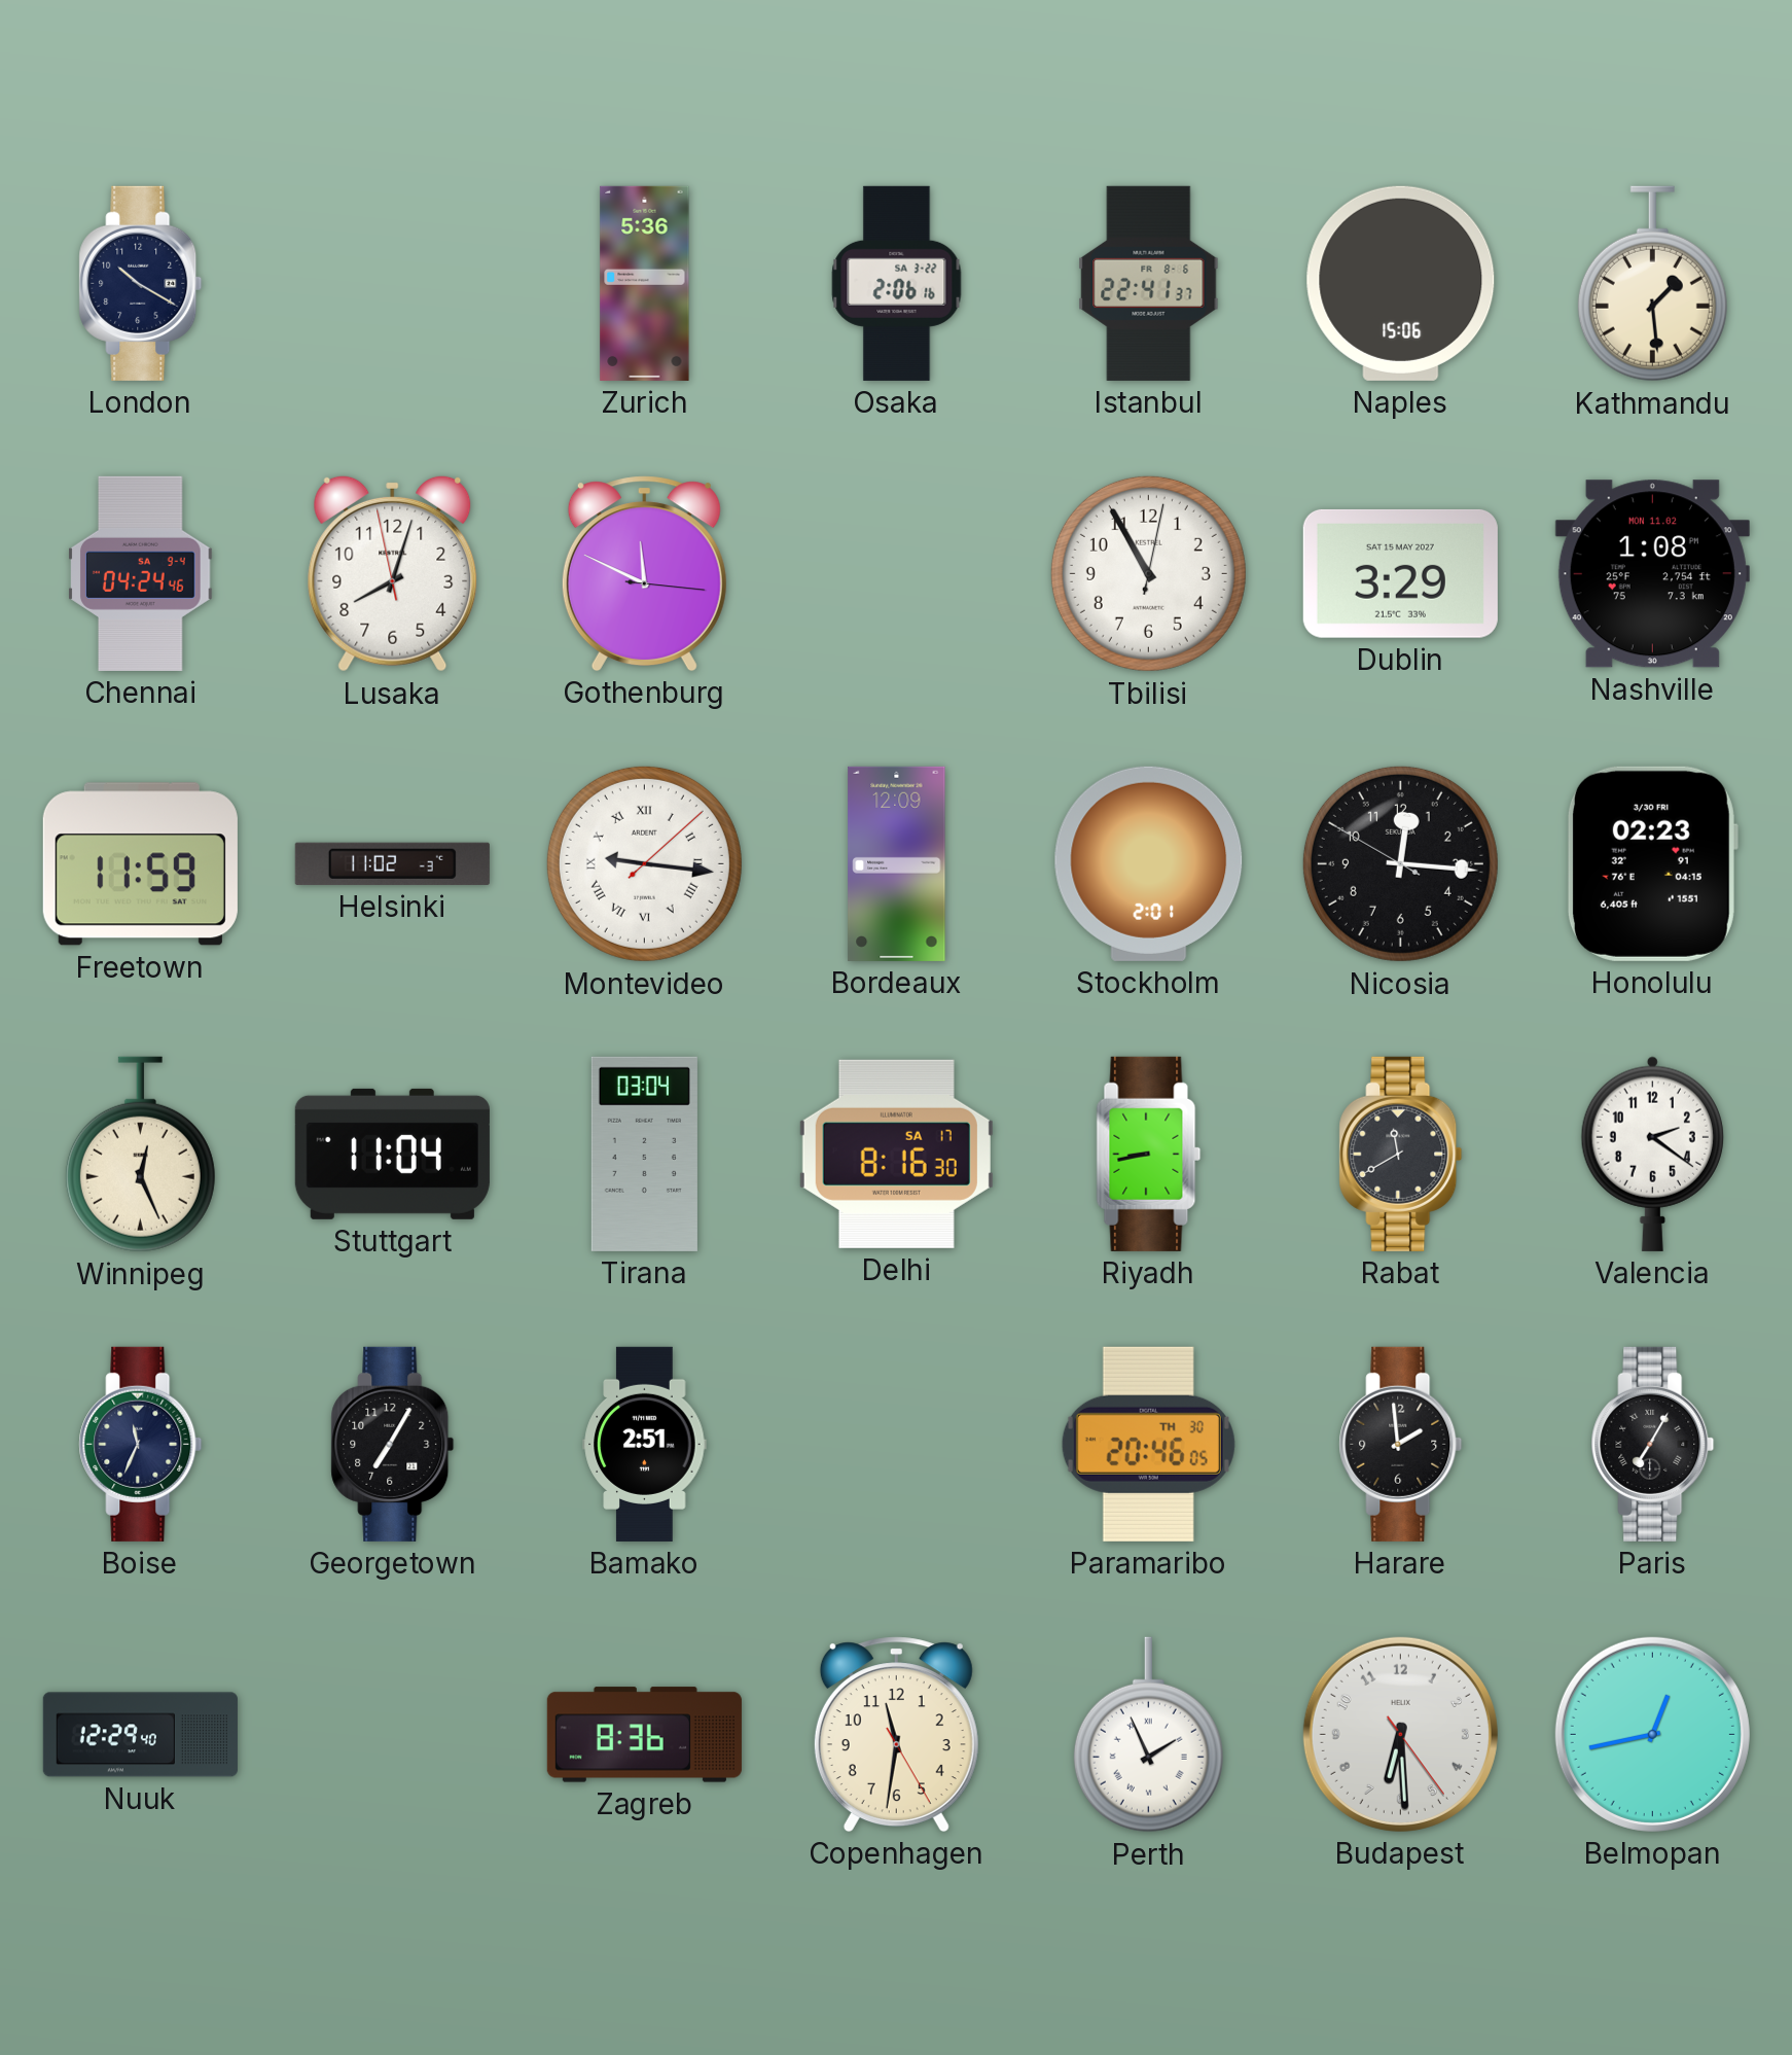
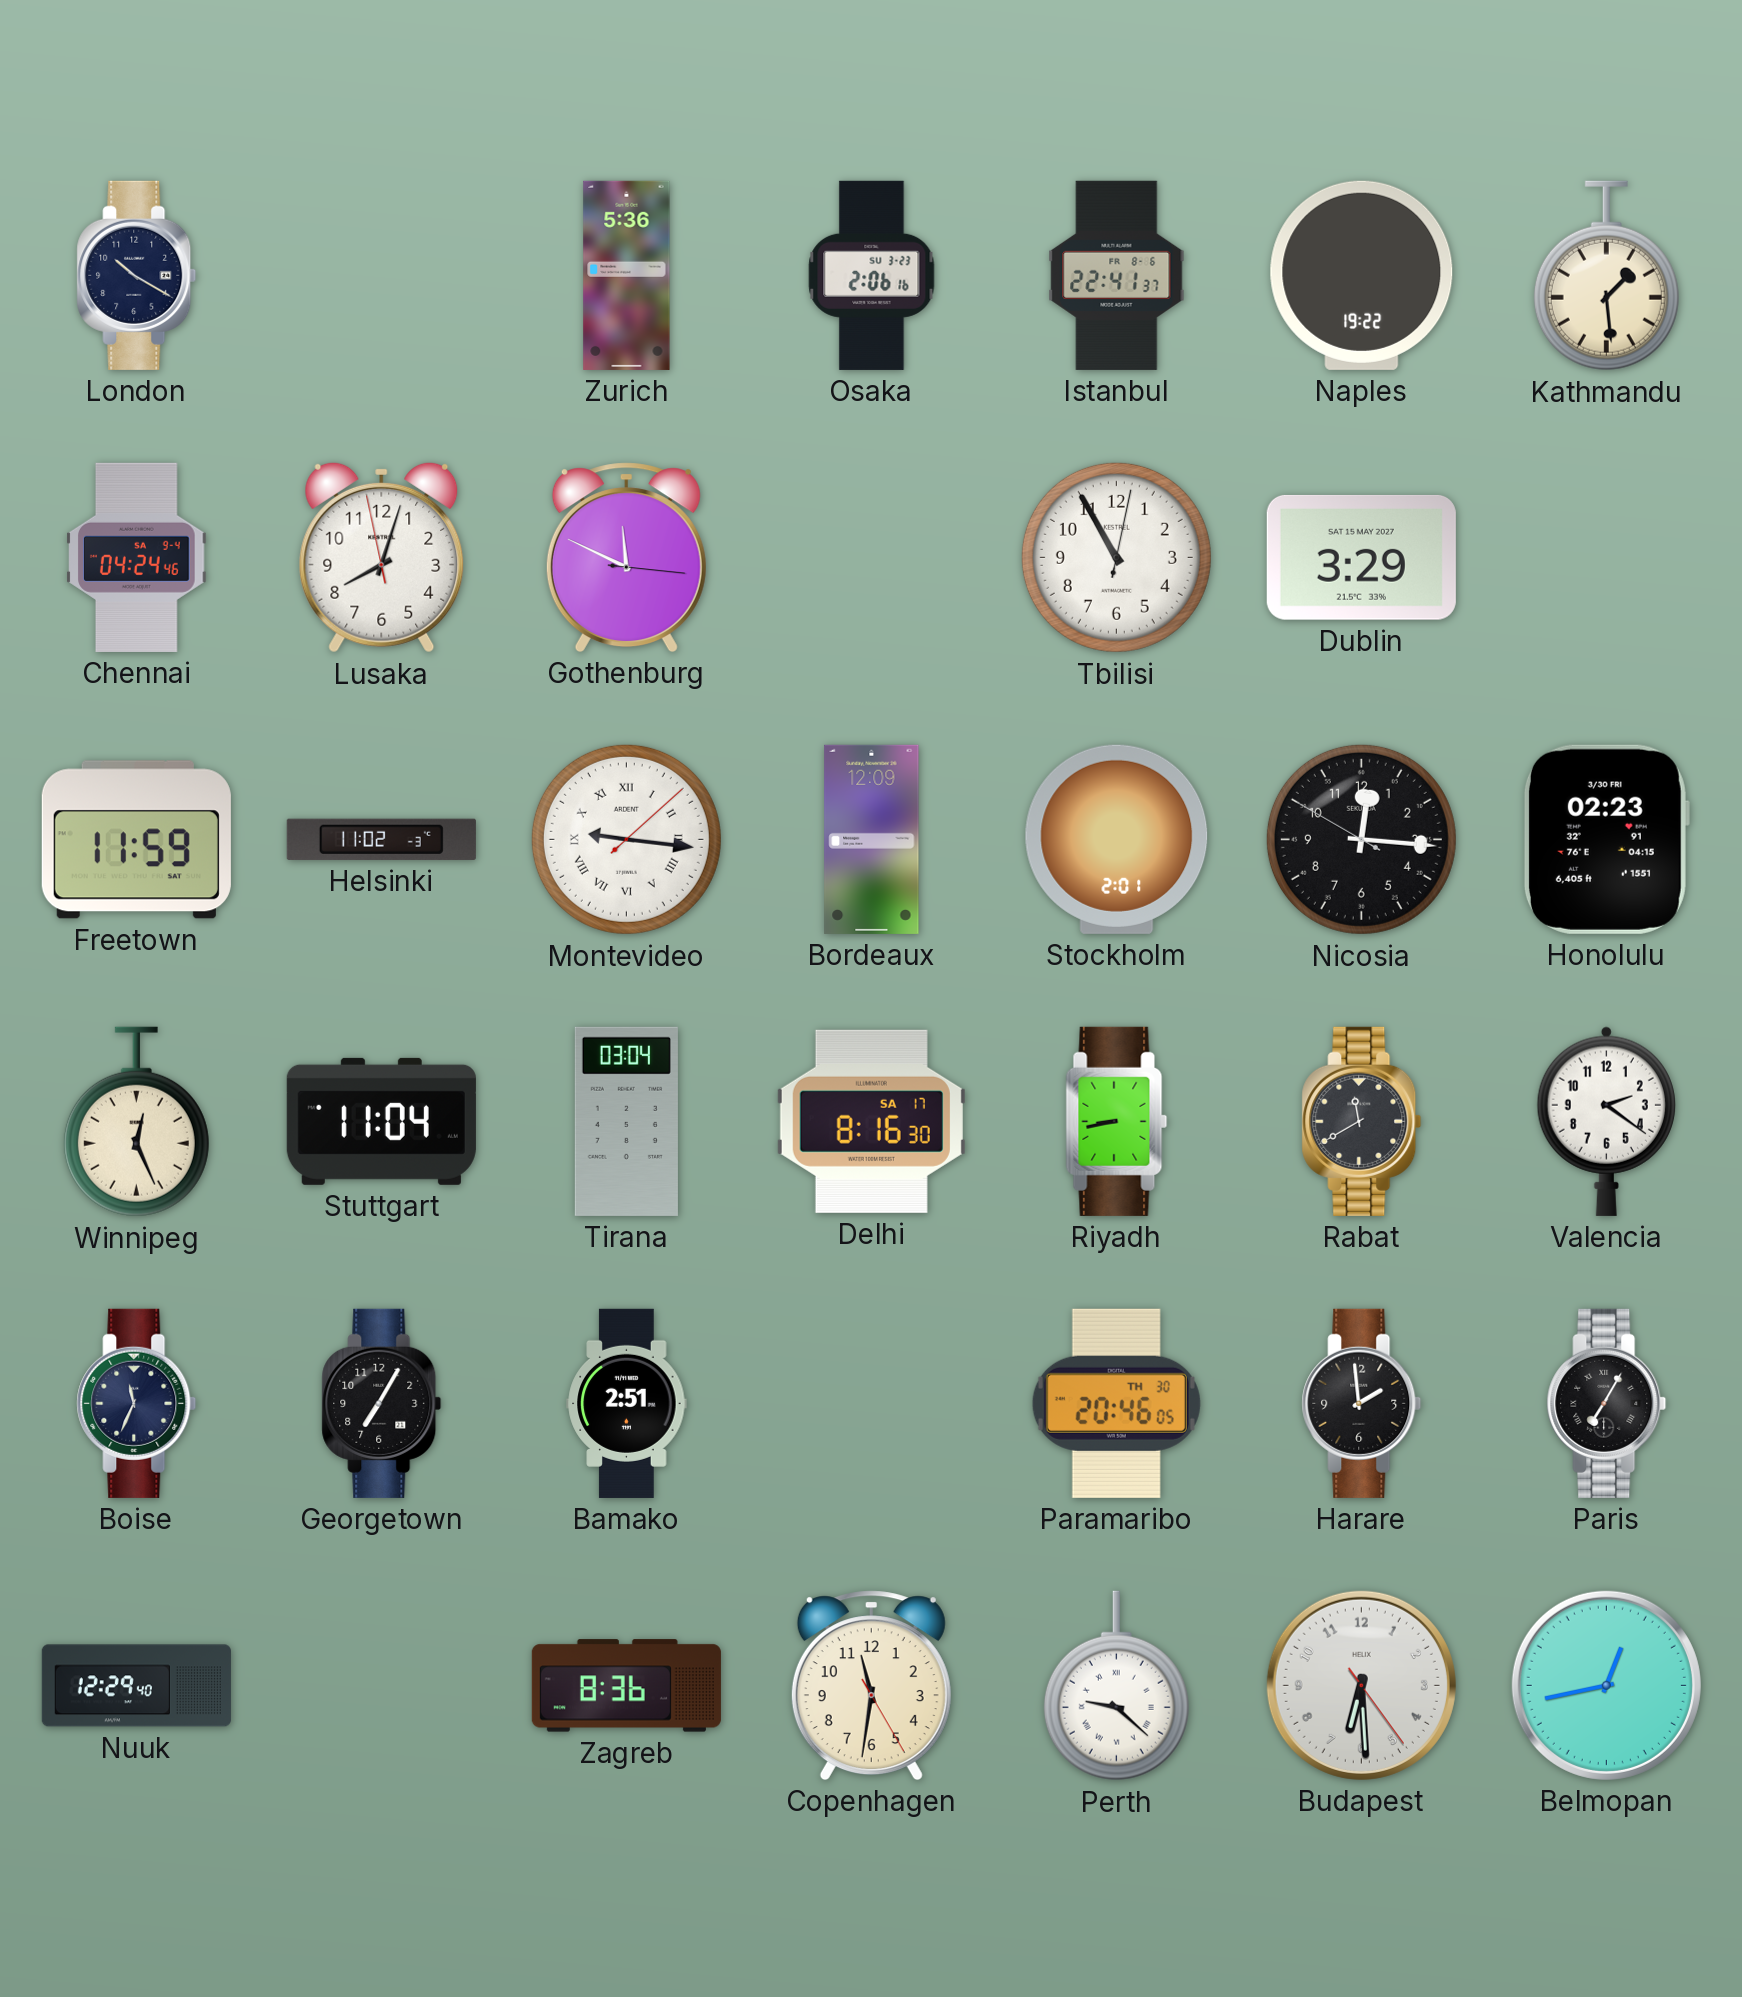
Osaka date: SA 3-22 -> SU 3-23 (872, 275)
Naples: 15:06 -> 19:22 (1362, 275)
Nashville: 1:08 -> none (1652, 574)
Perth: 1:56 -> 9:22 (1116, 1686)
